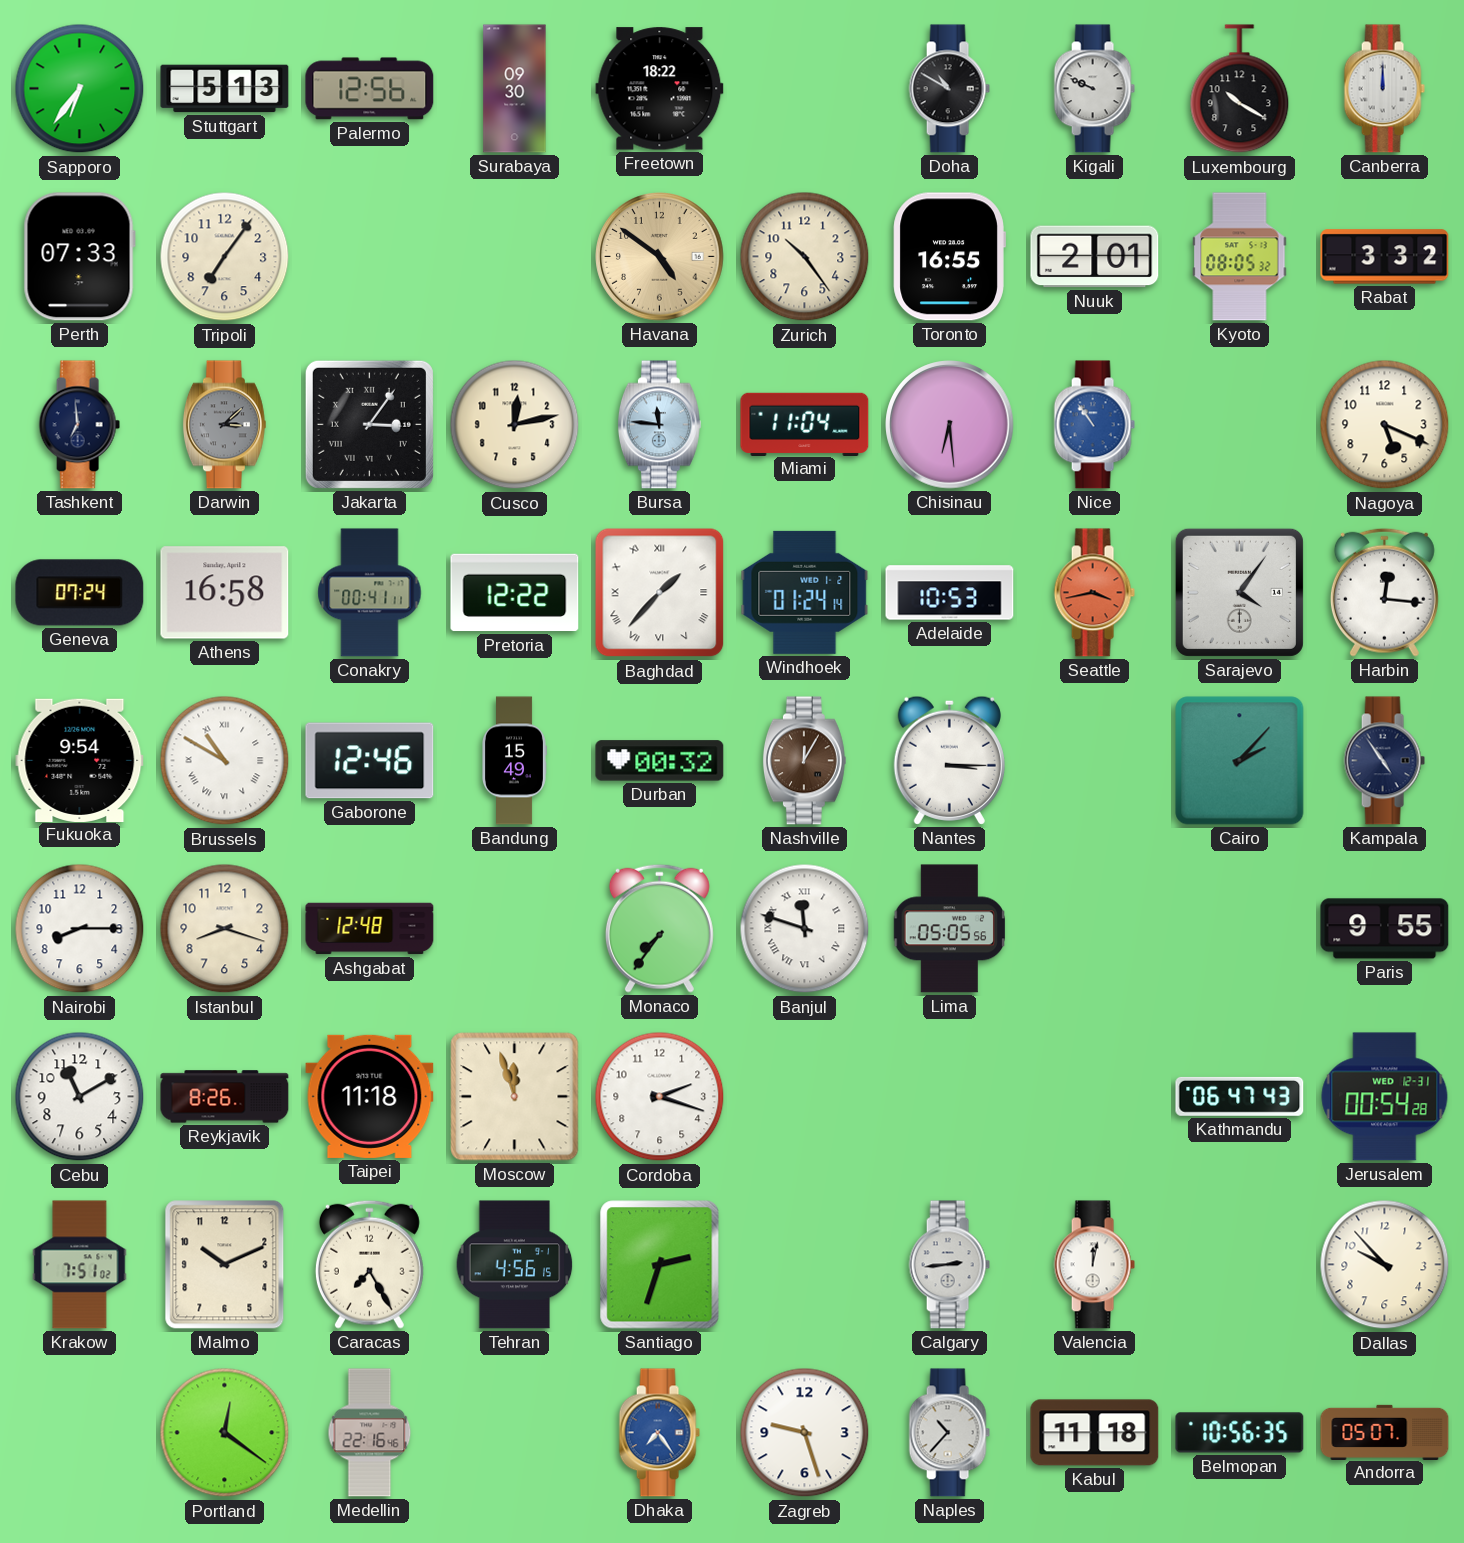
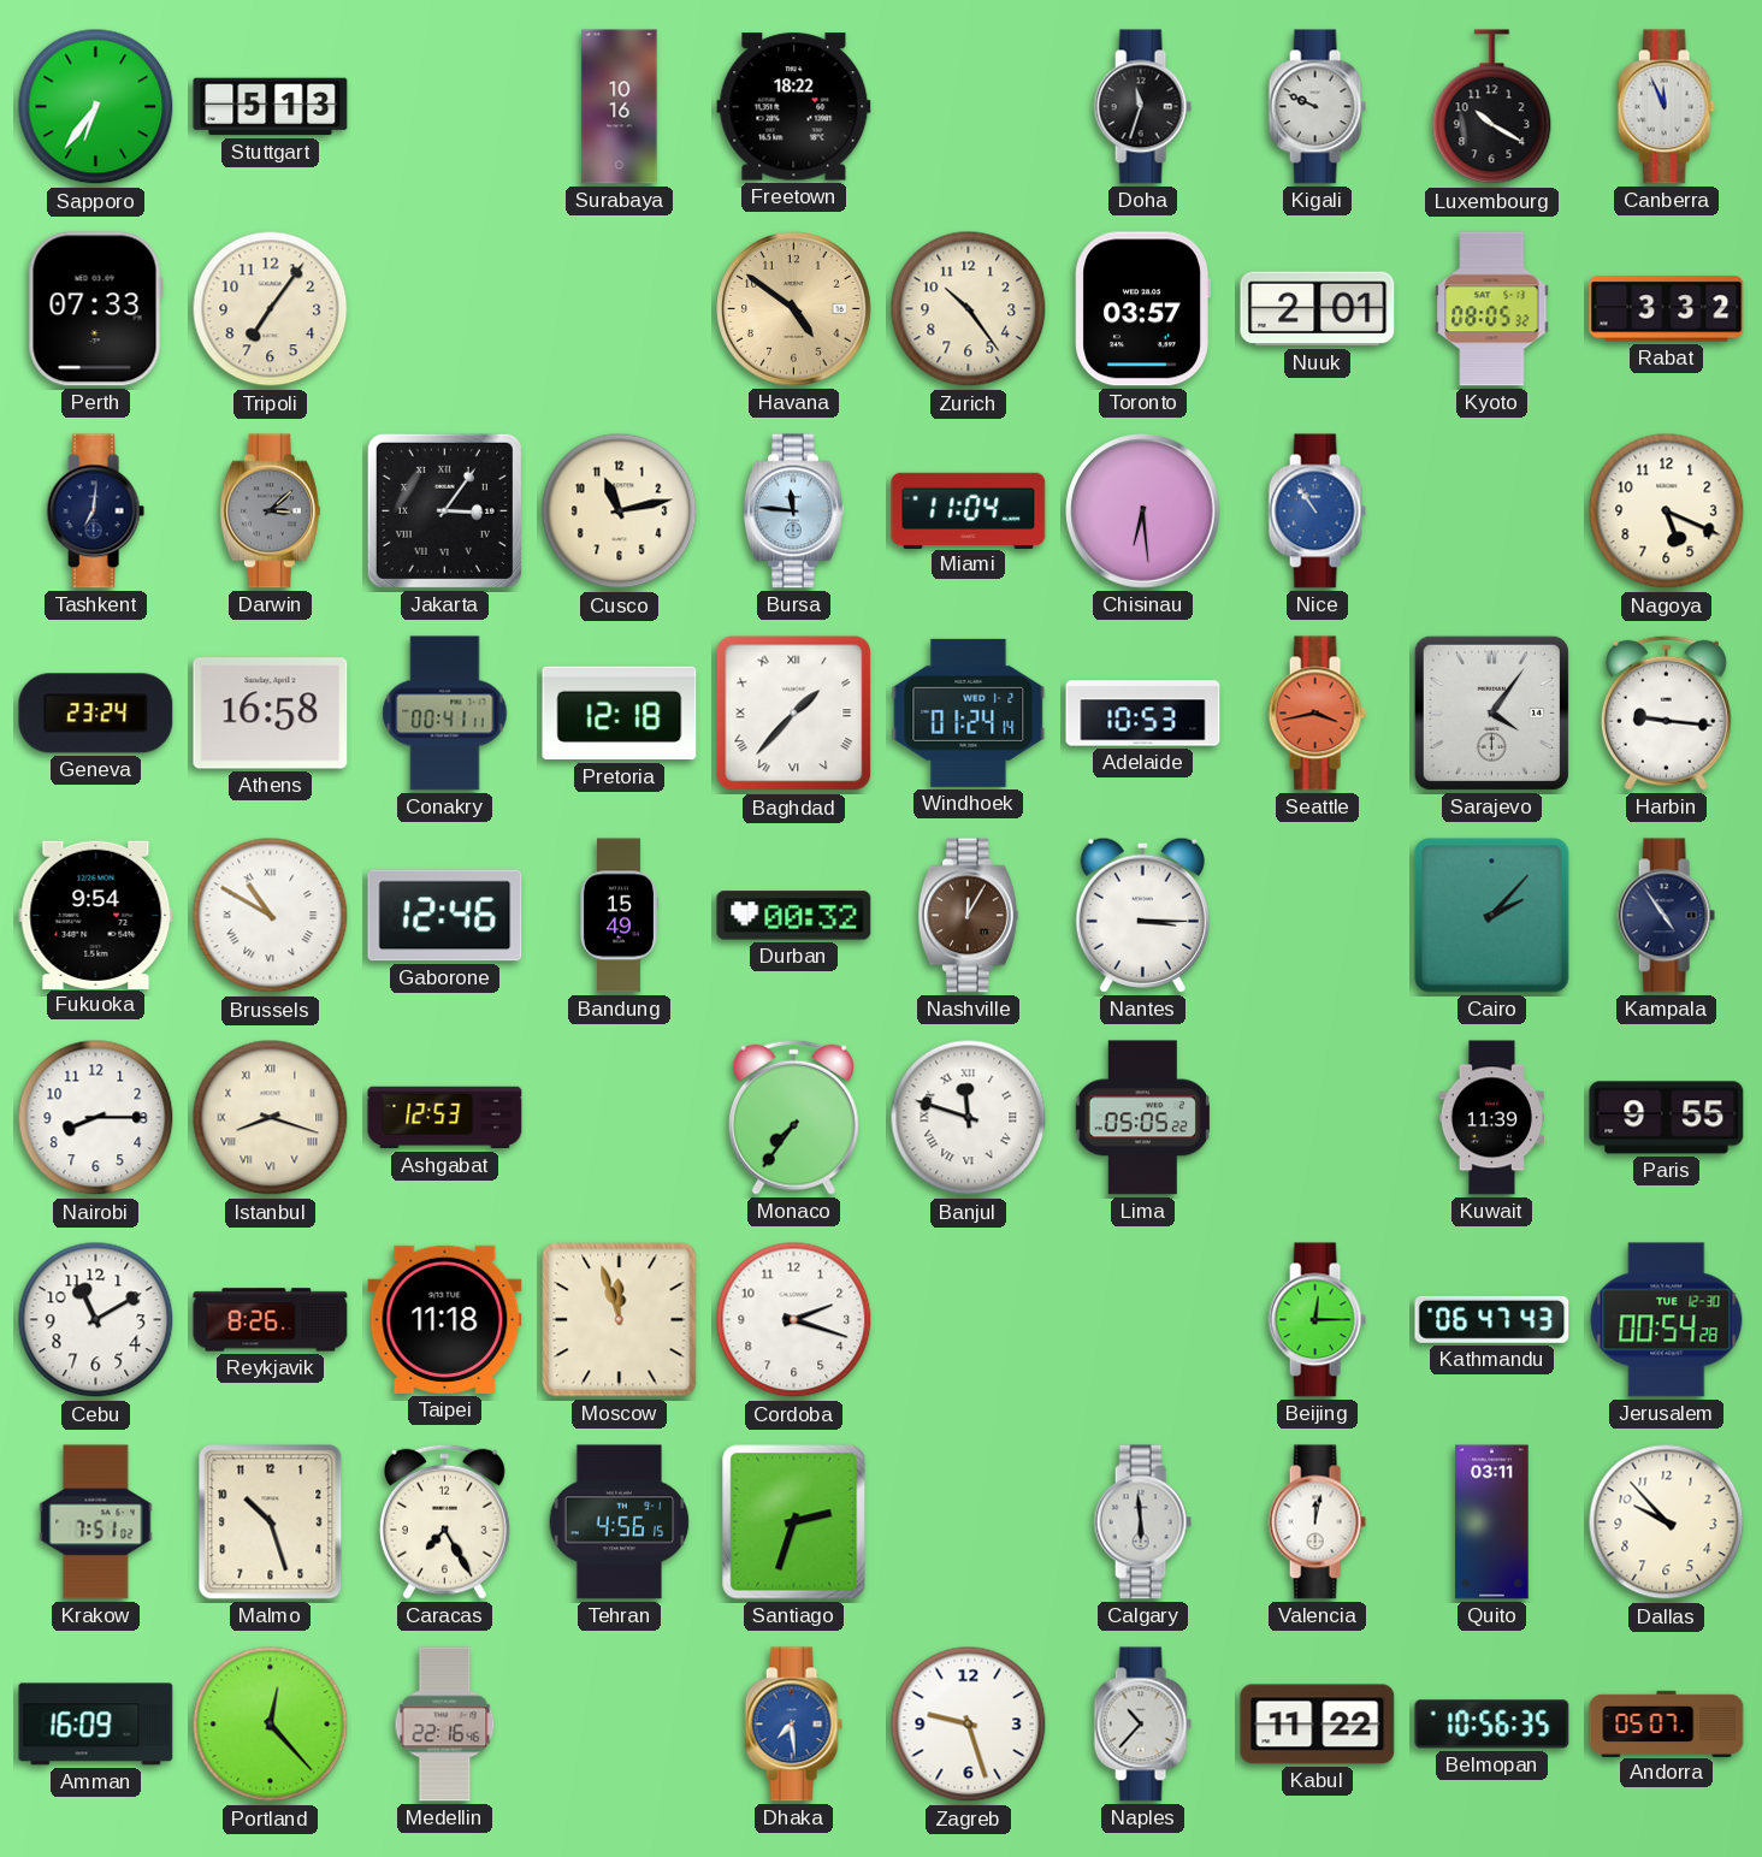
Palermo: 12:56 -> none (370, 89)
Surabaya: 09:30 -> 10:16 (620, 107)
Doha: 10:50 -> 11:33 (1142, 107)
Canberra: 12:00 -> 11:56 (1666, 107)
Toronto: 16:55 -> 03:57 (1142, 309)
Tashkent: 6:59 -> 7:01 (95, 511)
Cusco: 12:13 -> 11:13 (620, 511)
Geneva: 07:24 -> 23:24 (96, 714)
Pretoria: 12:22 -> 12:18 (620, 714)
Harbin: 12:16 -> 9:16 (1666, 712)
Istanbul numerals: Arabic -> Roman (271, 1118)
Ashgabat: 12:48 -> 12:53 (445, 1118)
Lima: 05:05:56 -> 05:05:22 (1143, 1118)
Kuwait: none -> 11:39 (1491, 1118)
Beijing: none -> 12:15 (1317, 1320)
Jerusalem date: WED 12-31 -> TUE 12-30 (1667, 1320)
Malmo: 10:11 -> 10:27 (271, 1522)
Calgary: 2:44 -> 5:59 (1142, 1522)
Quito: none -> 03:11 (1492, 1522)
Amman: none -> 16:09 (96, 1725)
Portland: 12:21 -> 12:23 (271, 1725)
Dhaka: 7:24 -> 7:29 (793, 1725)
Kabul: 11:18 -> 11:22 (1318, 1725)
